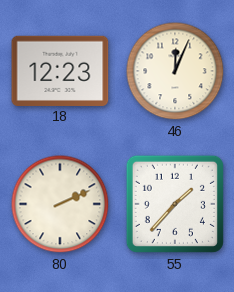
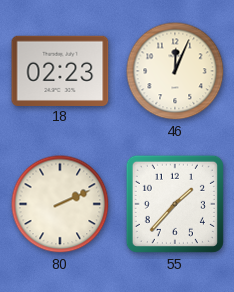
18: 12:23 -> 02:23 (60, 70)
